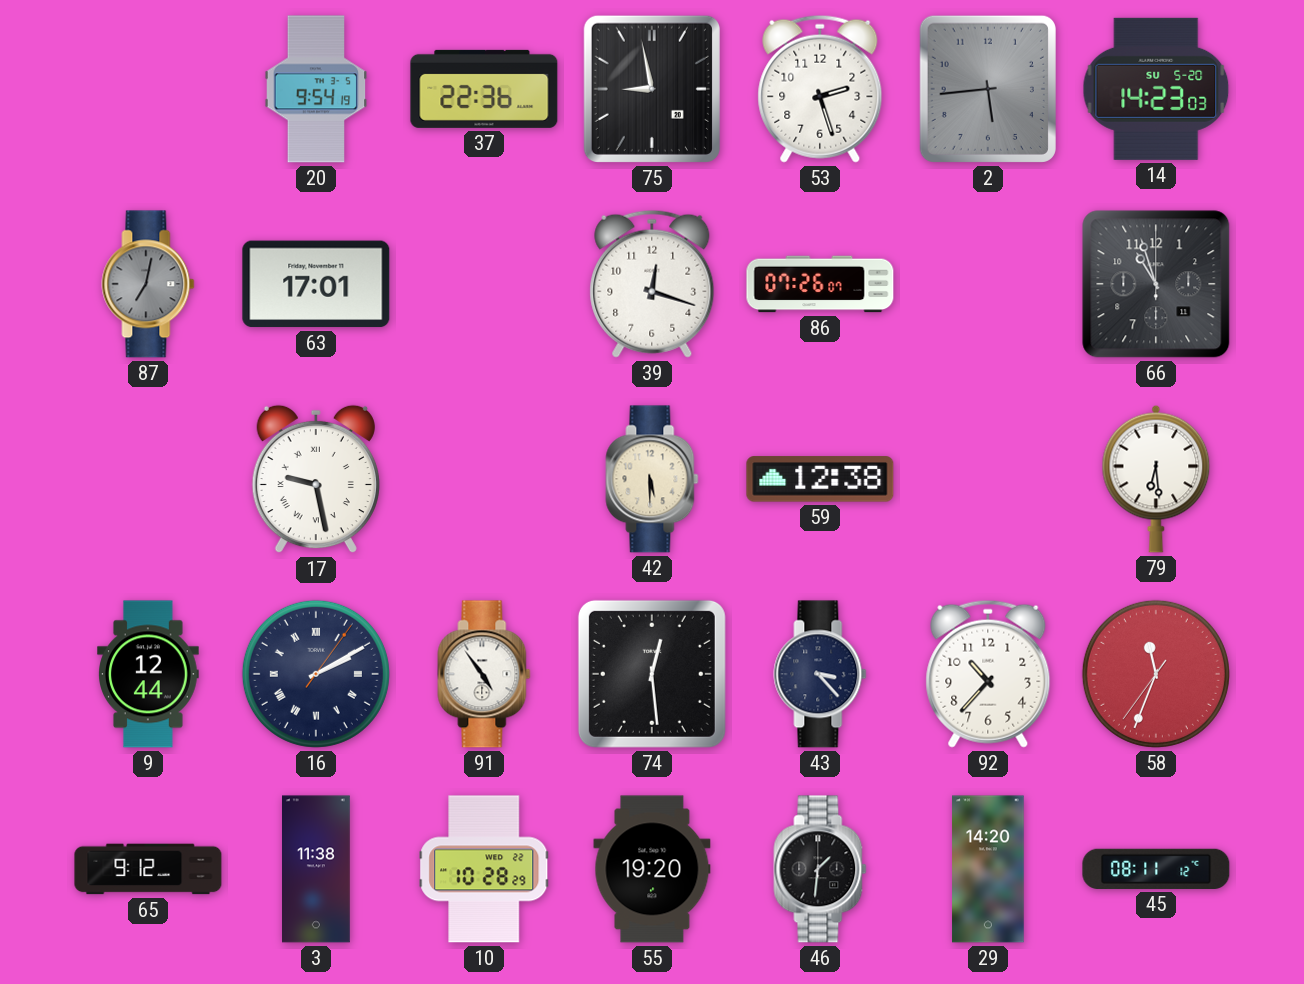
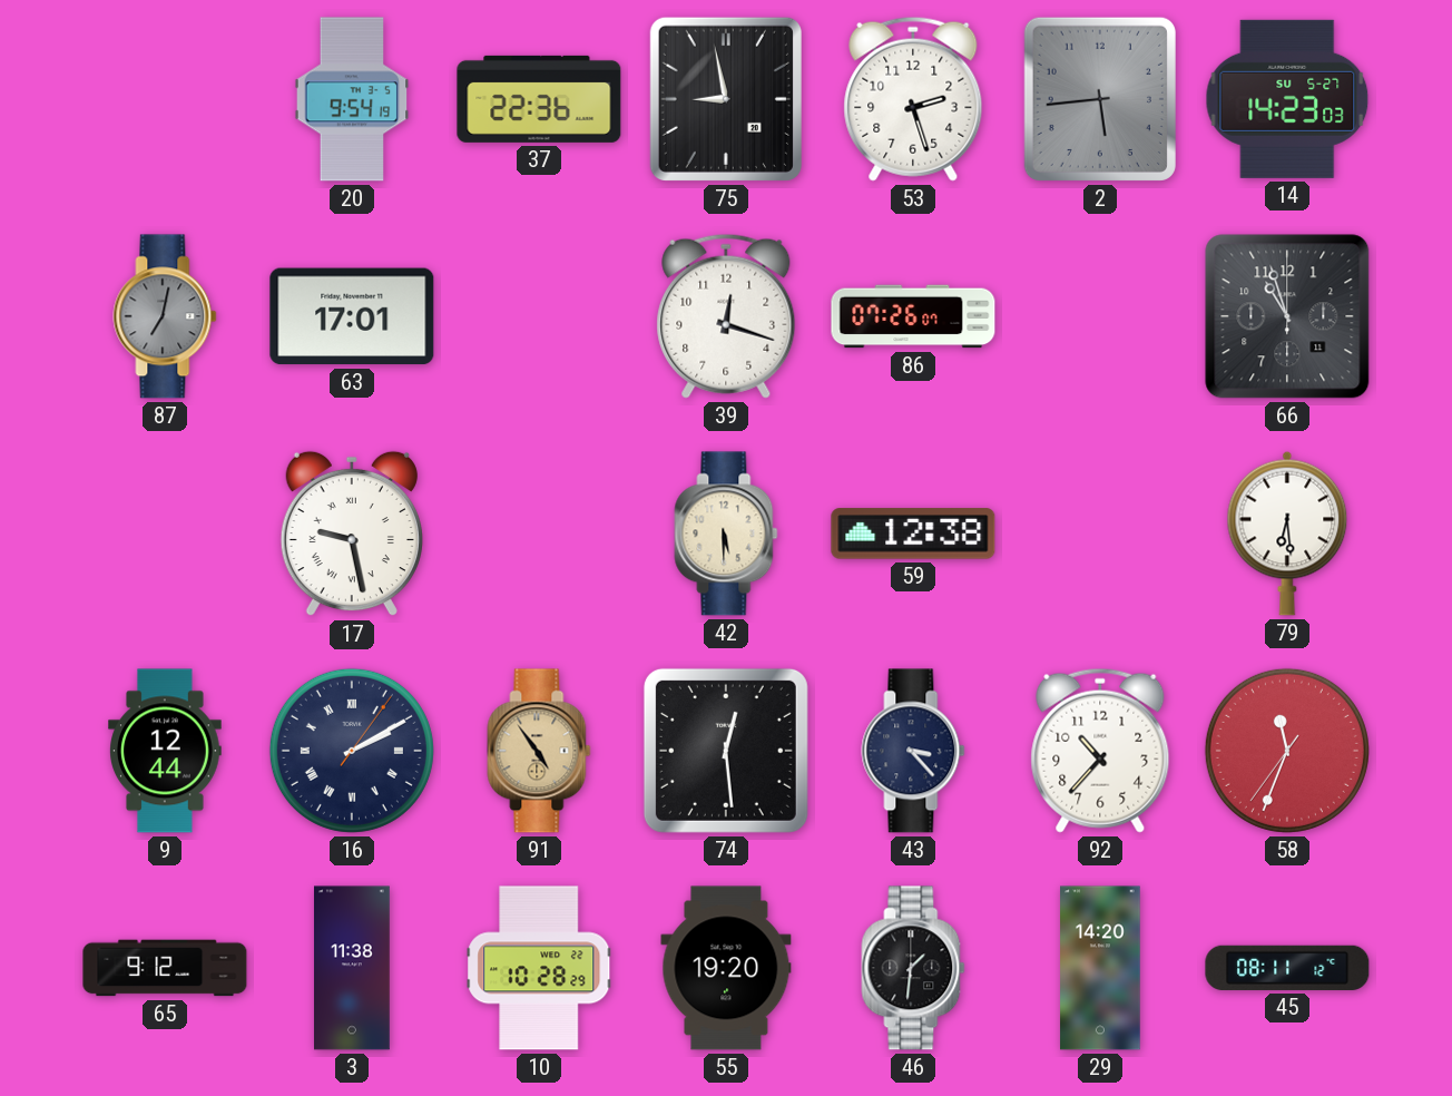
14 date: SU 5-20 -> SU 5-27 (1287, 99)
91 dial: white -> champagne (539, 751)
